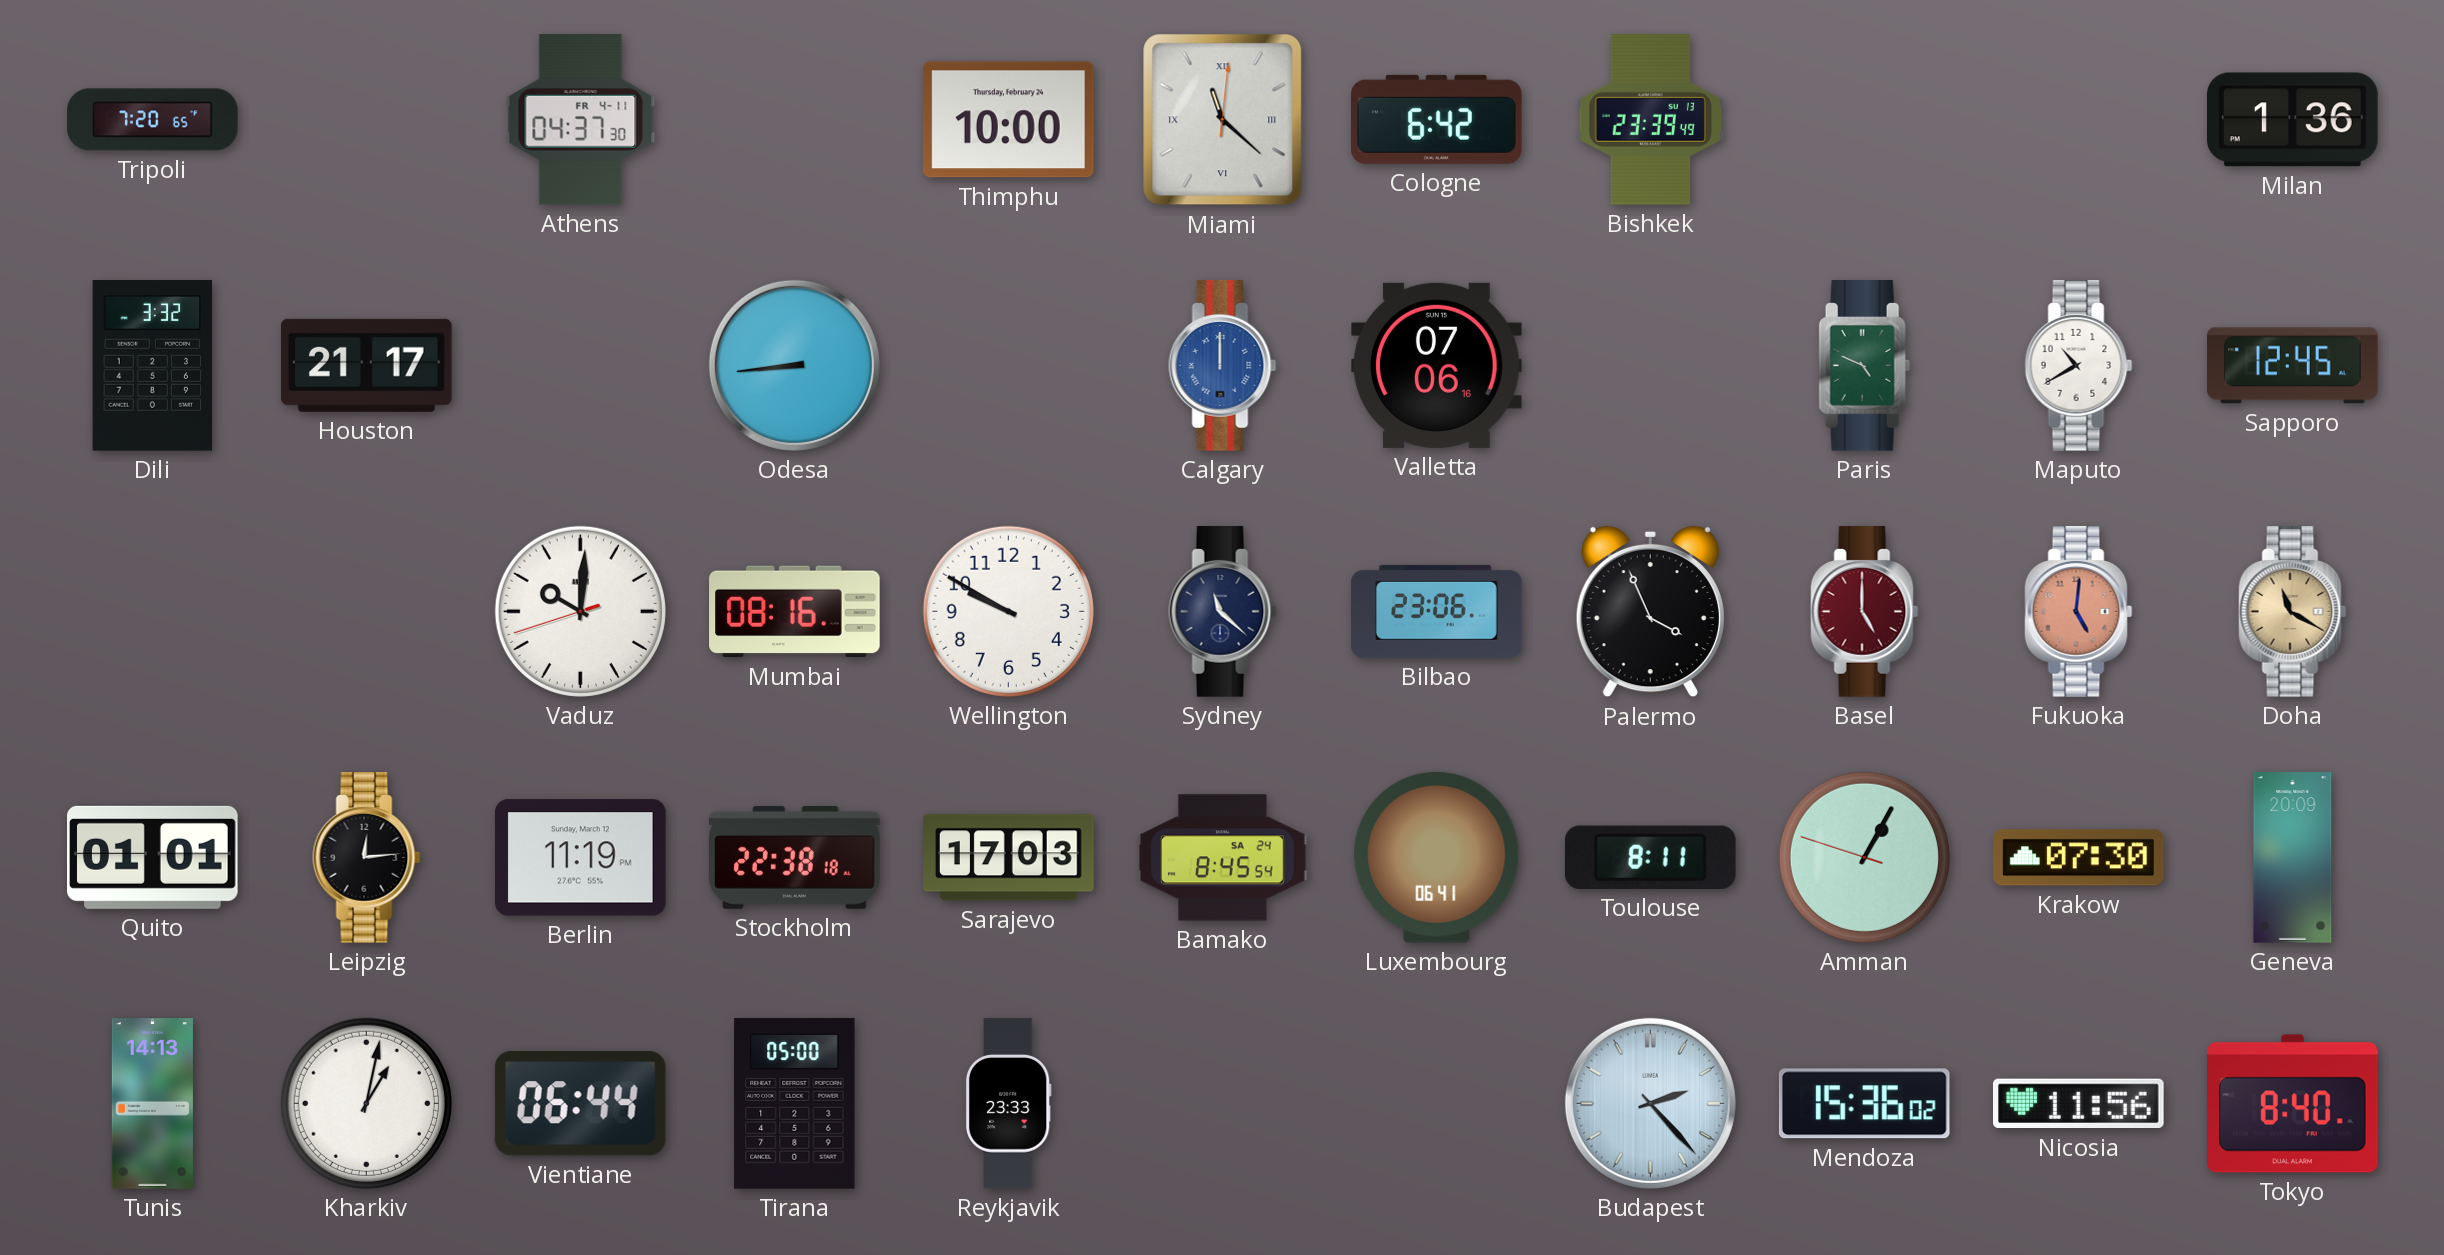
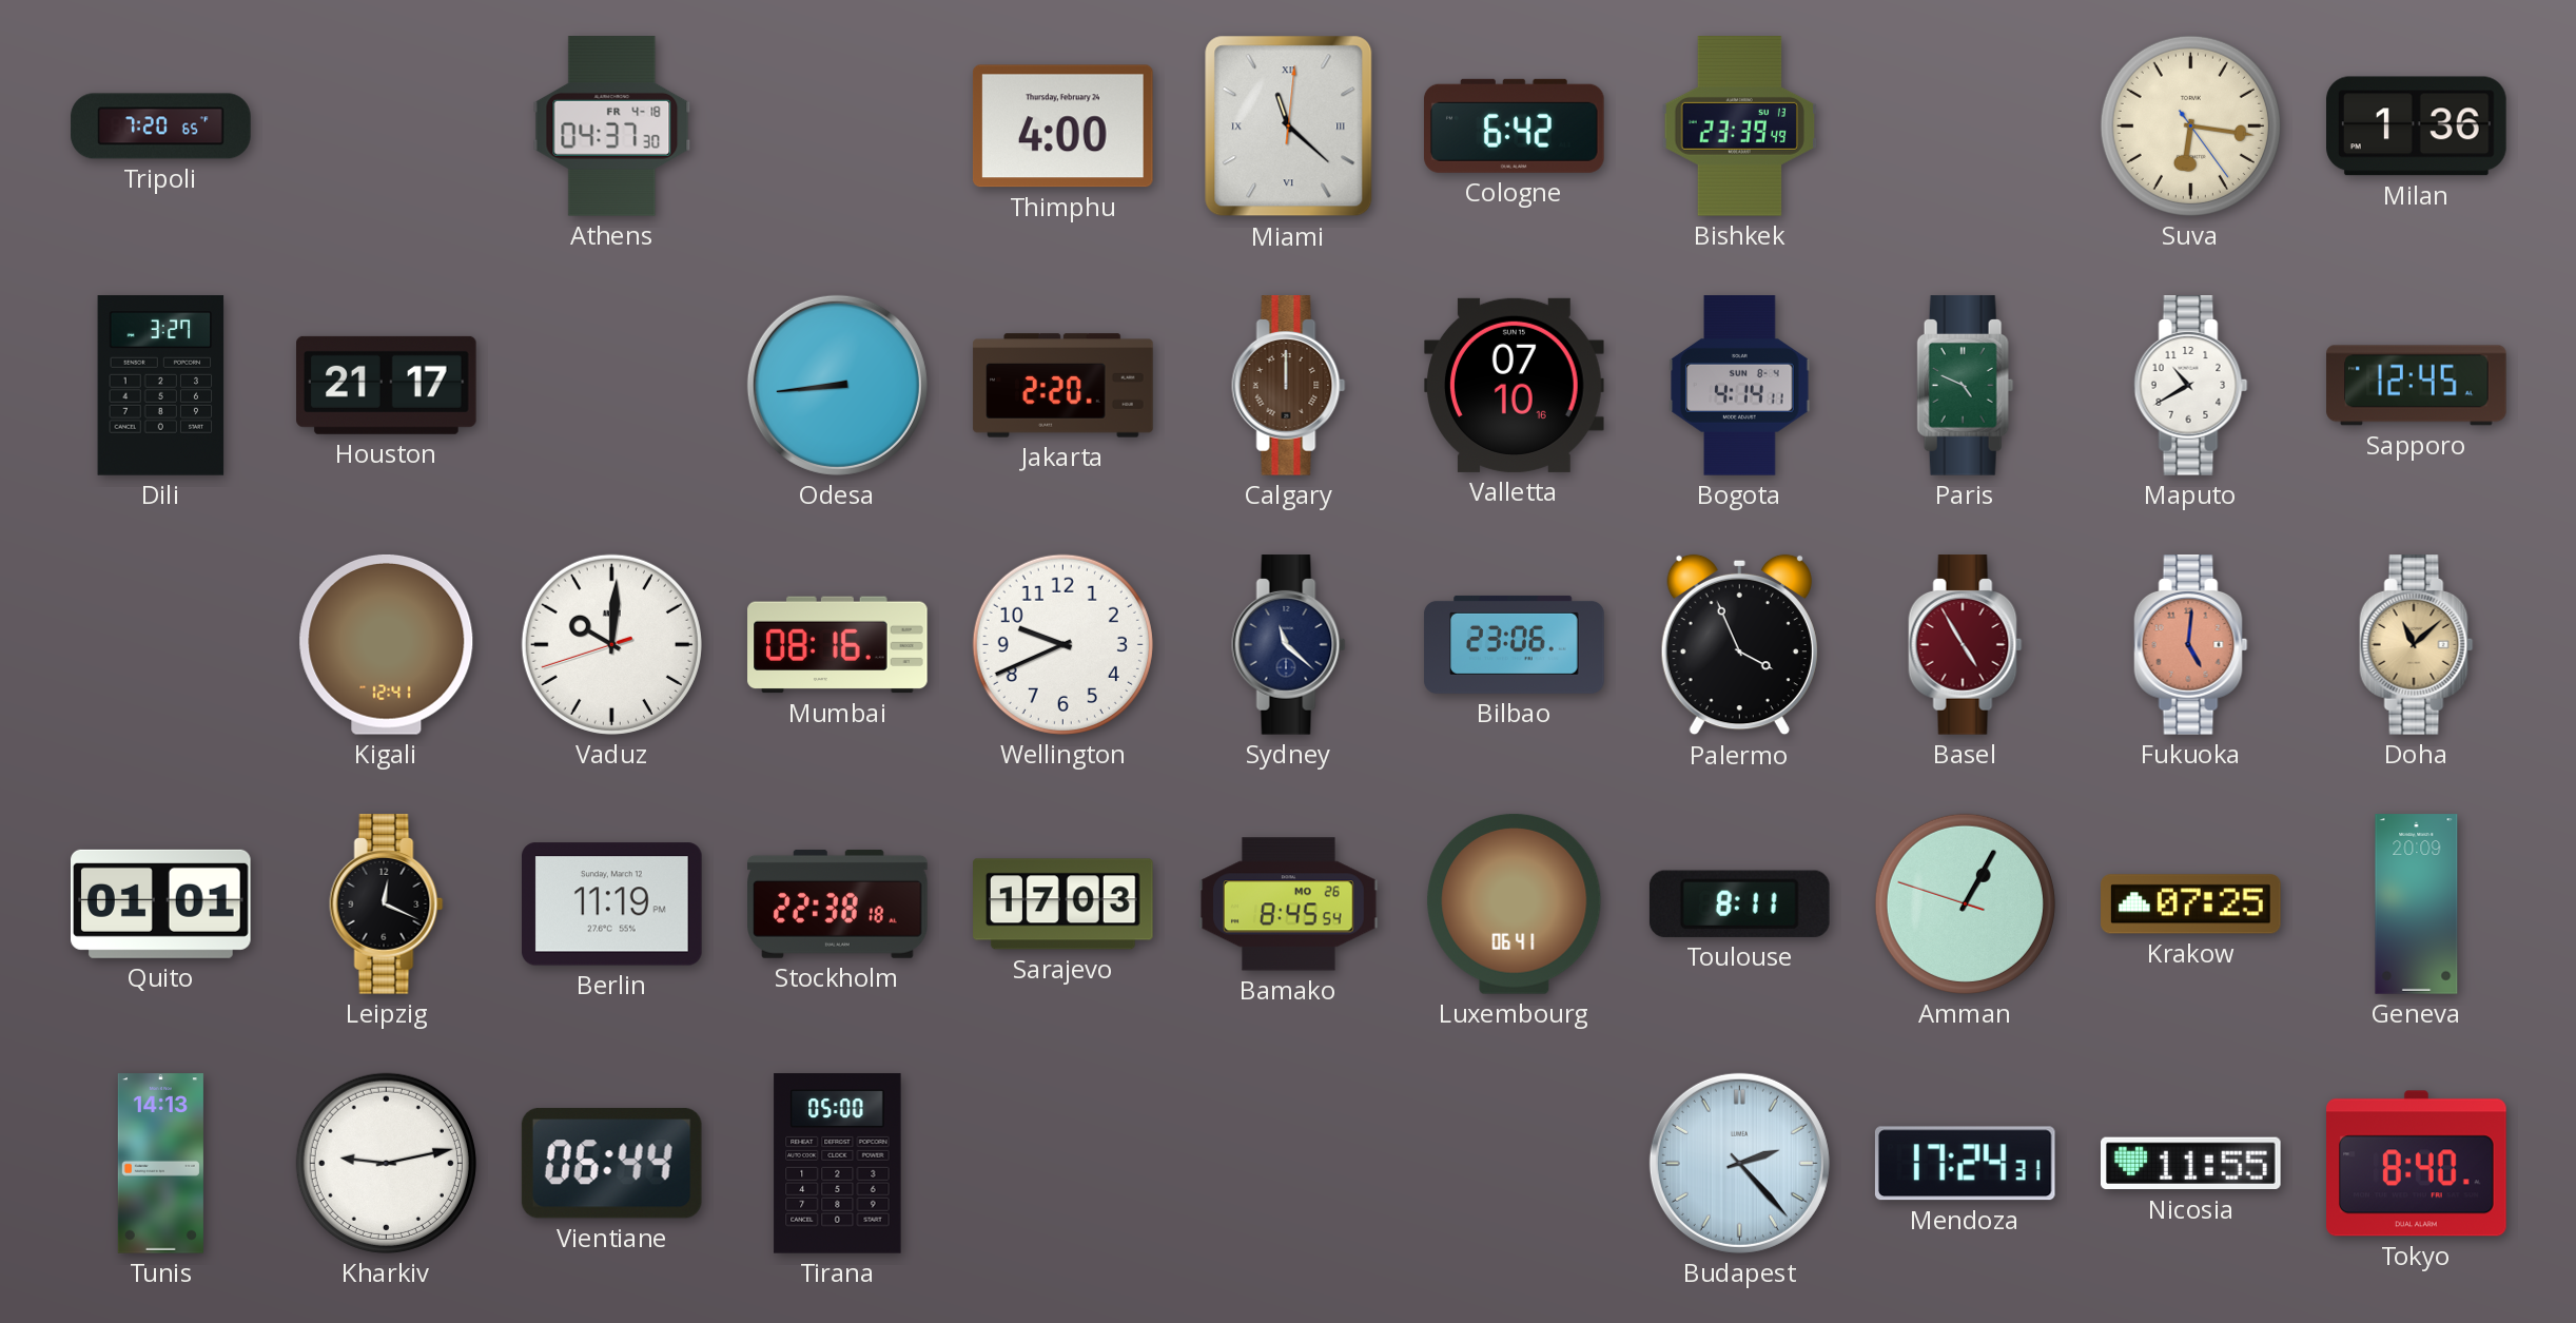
Athens date: FR 4-11 -> FR 4-18 (612, 127)
Thimphu: 10:00 -> 4:00 (1062, 127)
Suva: none -> 6:16 (2190, 125)
Dili: 3:32 -> 3:27 (161, 386)
Jakarta: none -> 2:20 (1063, 386)
Calgary dial: blue -> brown (1289, 386)
Valletta: 07:06 -> 07:10 (1515, 385)
Bogota: none -> 4:14 (1740, 386)
Kigali: none -> 12:41 (387, 644)
Wellington: 9:50 -> 9:41 (1062, 644)
Basel: 5:00 -> 4:55 (1966, 645)
Doha: 11:20 -> 11:08 (2417, 645)
Leipzig: 12:14 -> 12:19 (387, 904)
Bamako date: SA 24 -> MO 26 (1289, 904)
Krakow: 07:30 -> 07:25 (2191, 904)
Kharkiv: 1:02 -> 9:13 (386, 1163)
Reykjavik: 23:33 -> none (1008, 1104)
Mendoza: 15:36 -> 17:24 (1965, 1164)
Nicosia: 11:56 -> 11:55 (2191, 1164)
